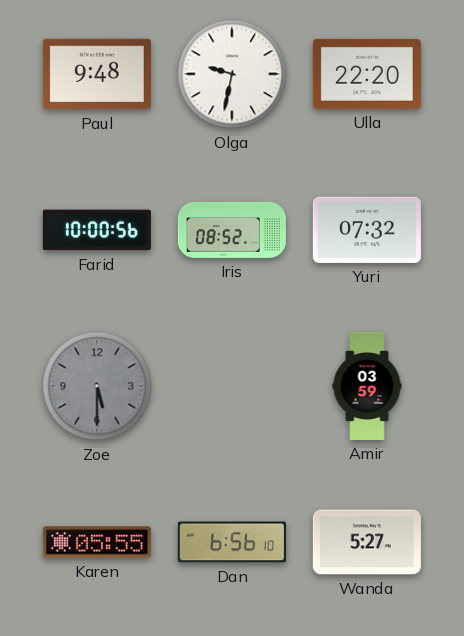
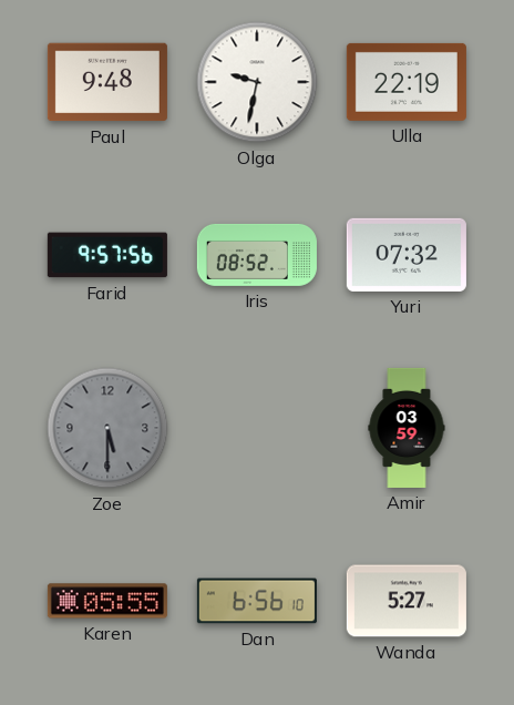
Ulla: 22:20 -> 22:19 (407, 82)
Farid: 10:00 -> 9:57 (107, 255)
